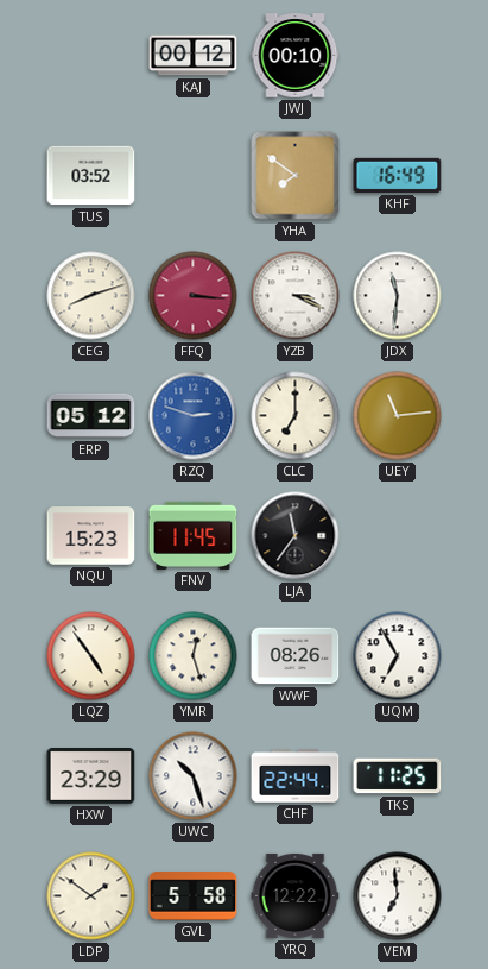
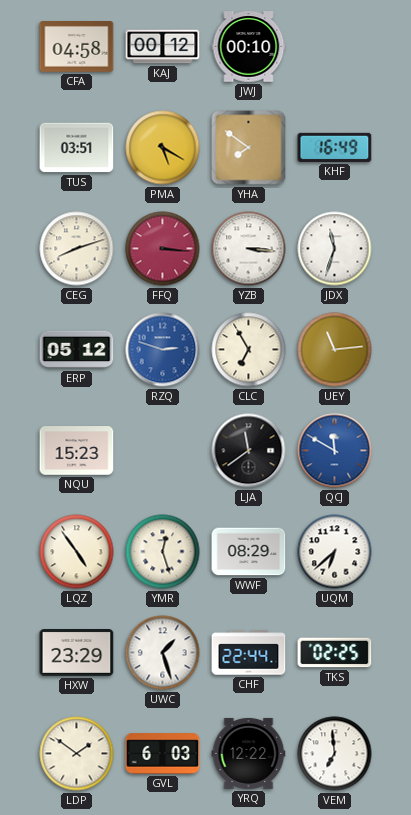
CFA: none -> 04:58 (77, 47)
TUS: 03:52 -> 03:51 (77, 148)
PMA: none -> 5:20 (163, 148)
YZB: 3:19 -> 3:16 (249, 249)
JDX: 11:31 -> 11:33 (335, 249)
CLC: 7:00 -> 6:55 (249, 350)
FNV: 11:45 -> none (194, 535)
LJA: 11:36 -> 11:39 (249, 451)
QCJ: none -> 11:50 (335, 451)
WWF: 08:26 -> 08:29 (249, 552)
UQM: 6:55 -> 6:38 (335, 552)
UWC: 10:27 -> 1:27 (163, 653)
TKS: 11:25 -> 02:25 (335, 653)
GVL: 5:58 -> 6:03 (163, 754)
